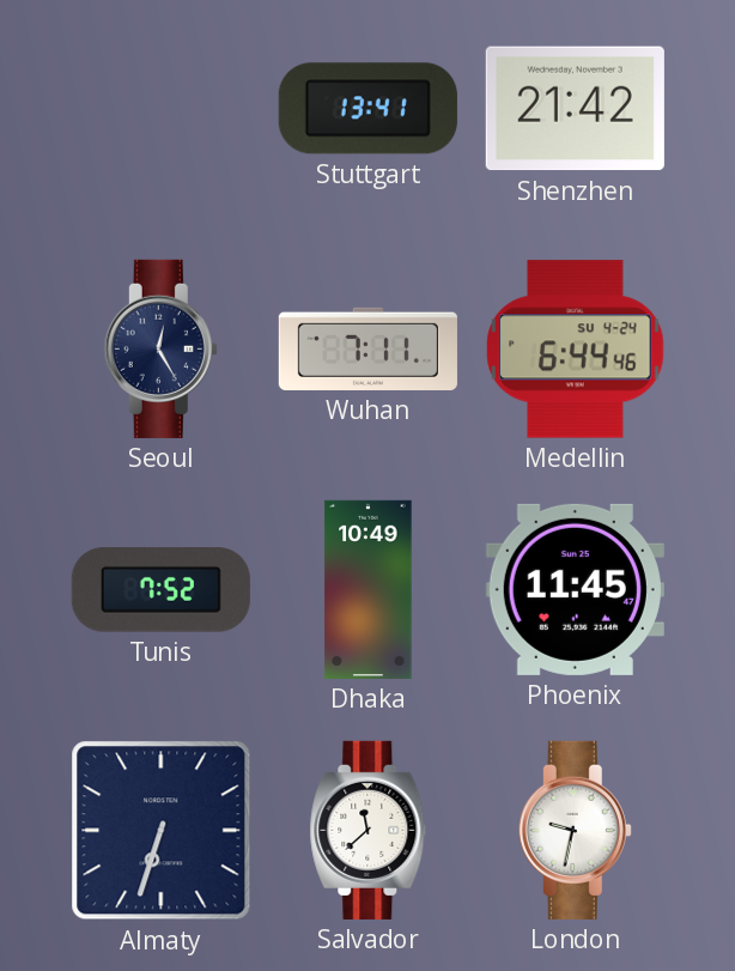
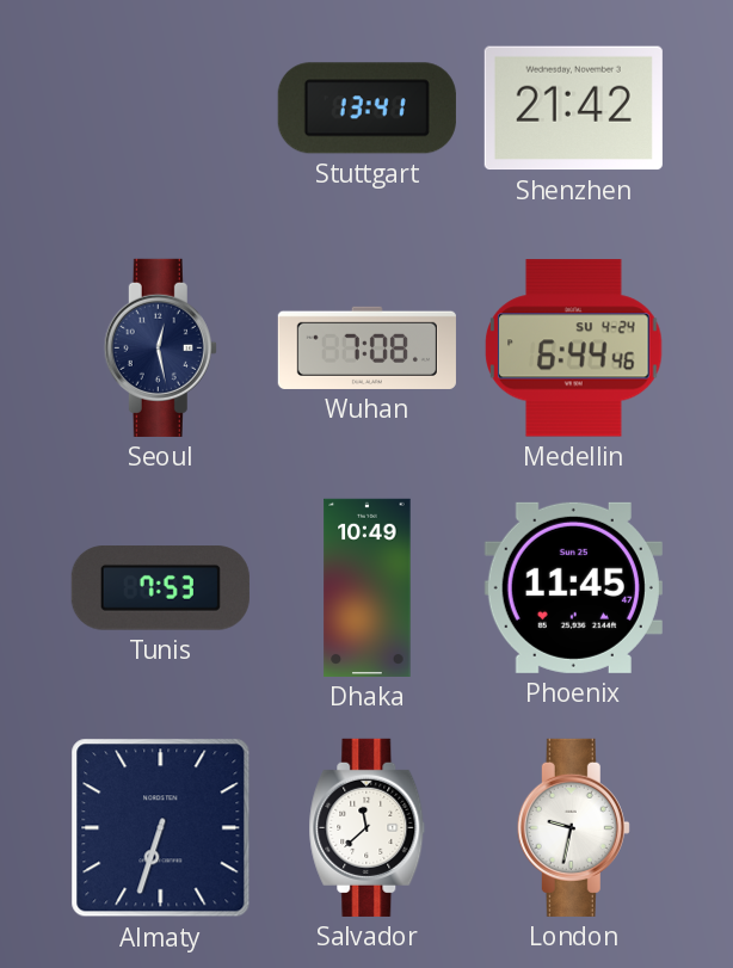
Seoul: 12:25 -> 12:28 (160, 347)
Wuhan: 7:11 -> 7:08 (366, 347)
Tunis: 7:52 -> 7:53 (160, 588)
